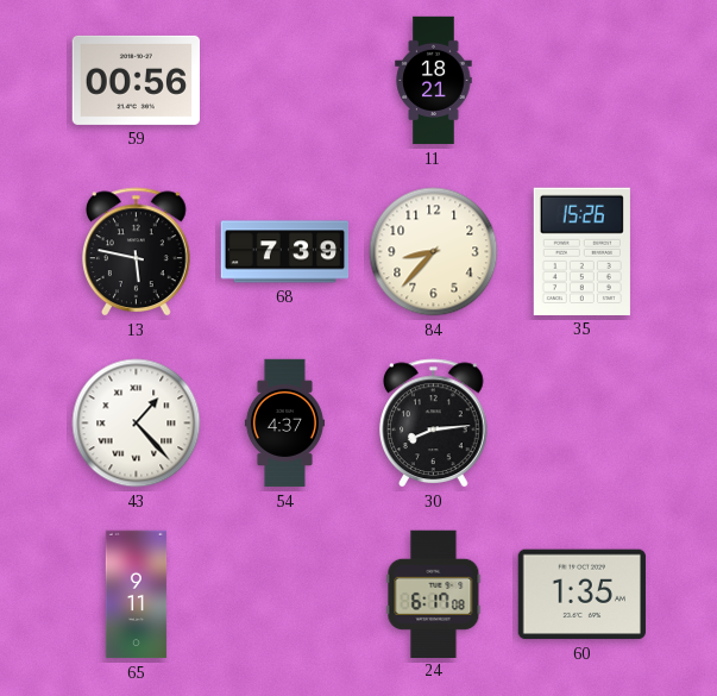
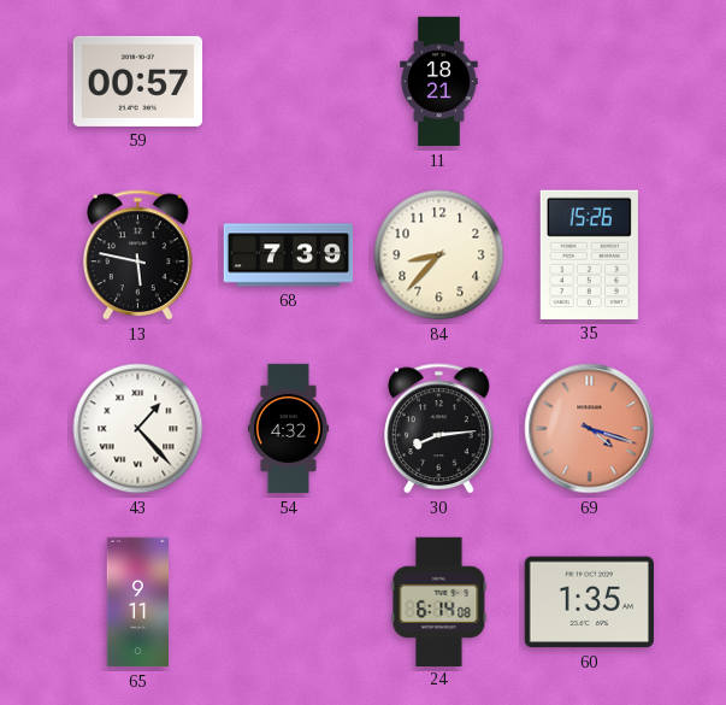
59: 00:56 -> 00:57 (137, 81)
54: 4:37 -> 4:32 (288, 429)
69: none -> 4:18 (590, 429)
24: 6:17 -> 6:14 (439, 601)
